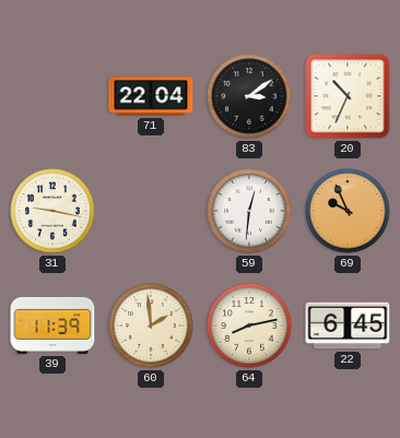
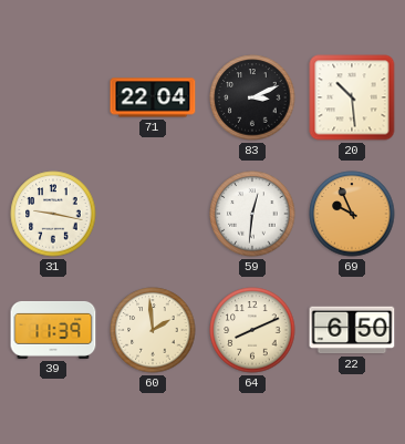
83: 3:09 -> 3:11 (252, 97)
20: 10:34 -> 10:29 (352, 97)
64: 8:13 -> 8:11 (252, 330)
22: 6:45 -> 6:50 (352, 330)
